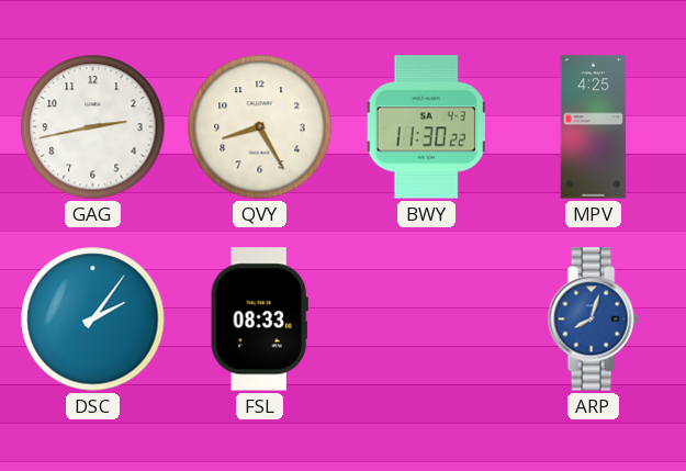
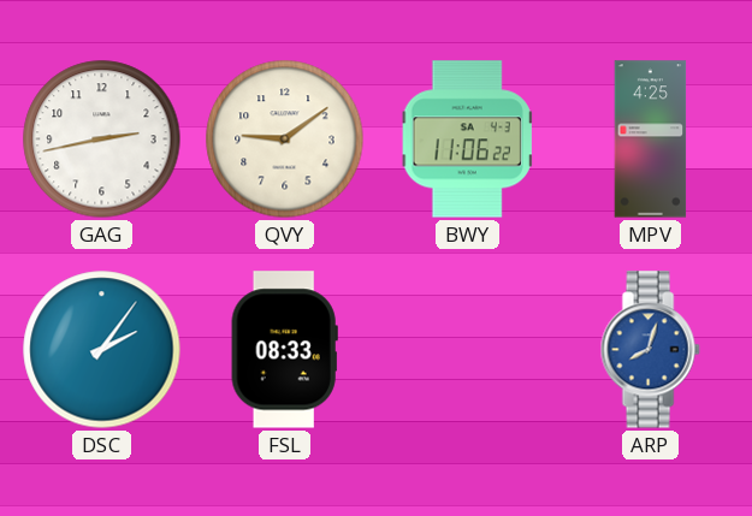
QVY: 8:25 -> 9:09 (285, 140)
BWY: 11:30 -> 11:06 (467, 140)
